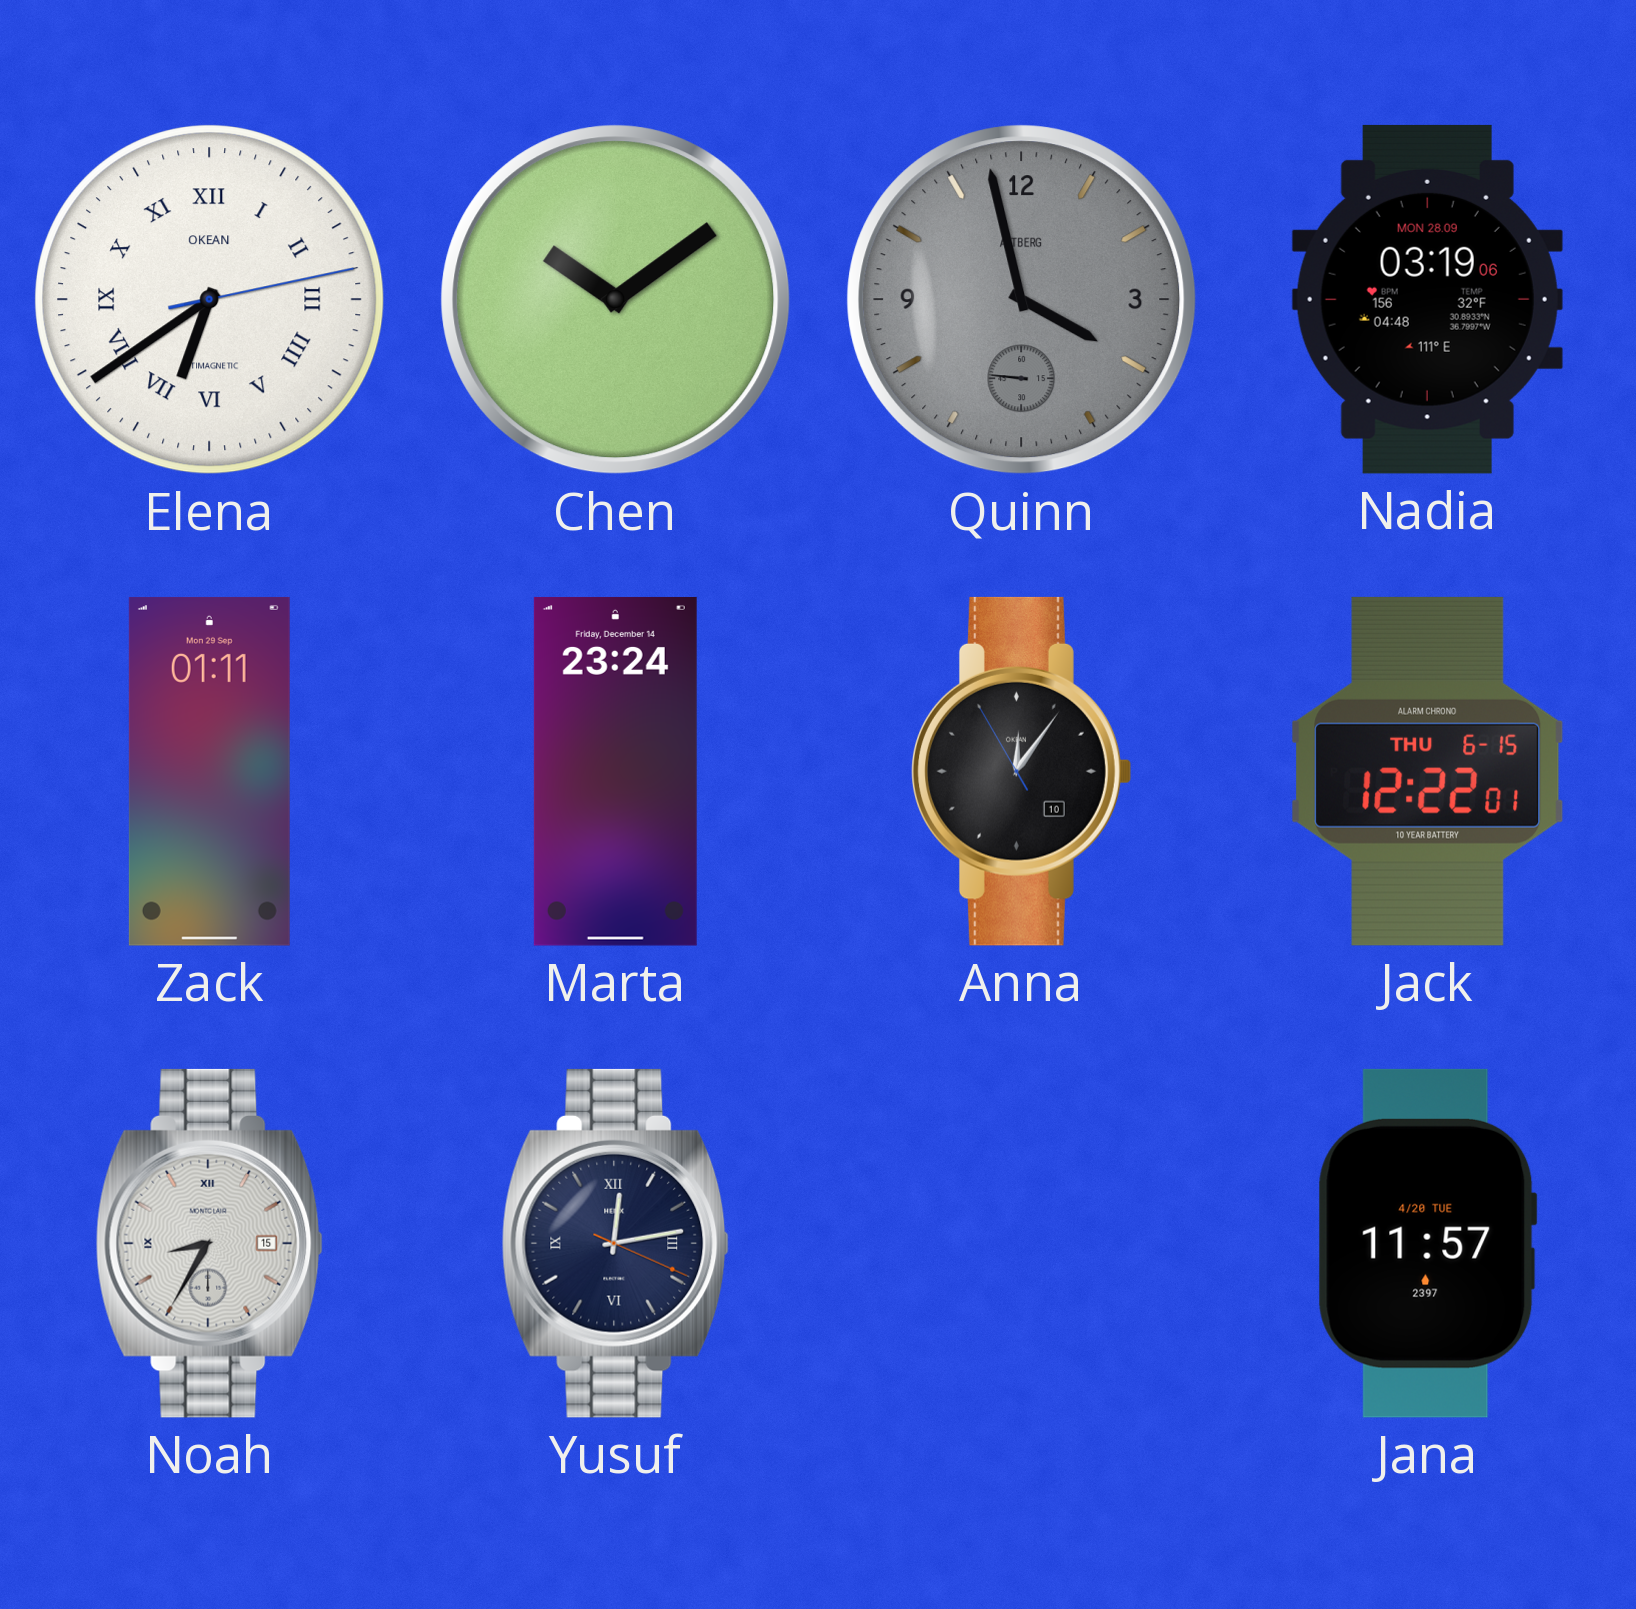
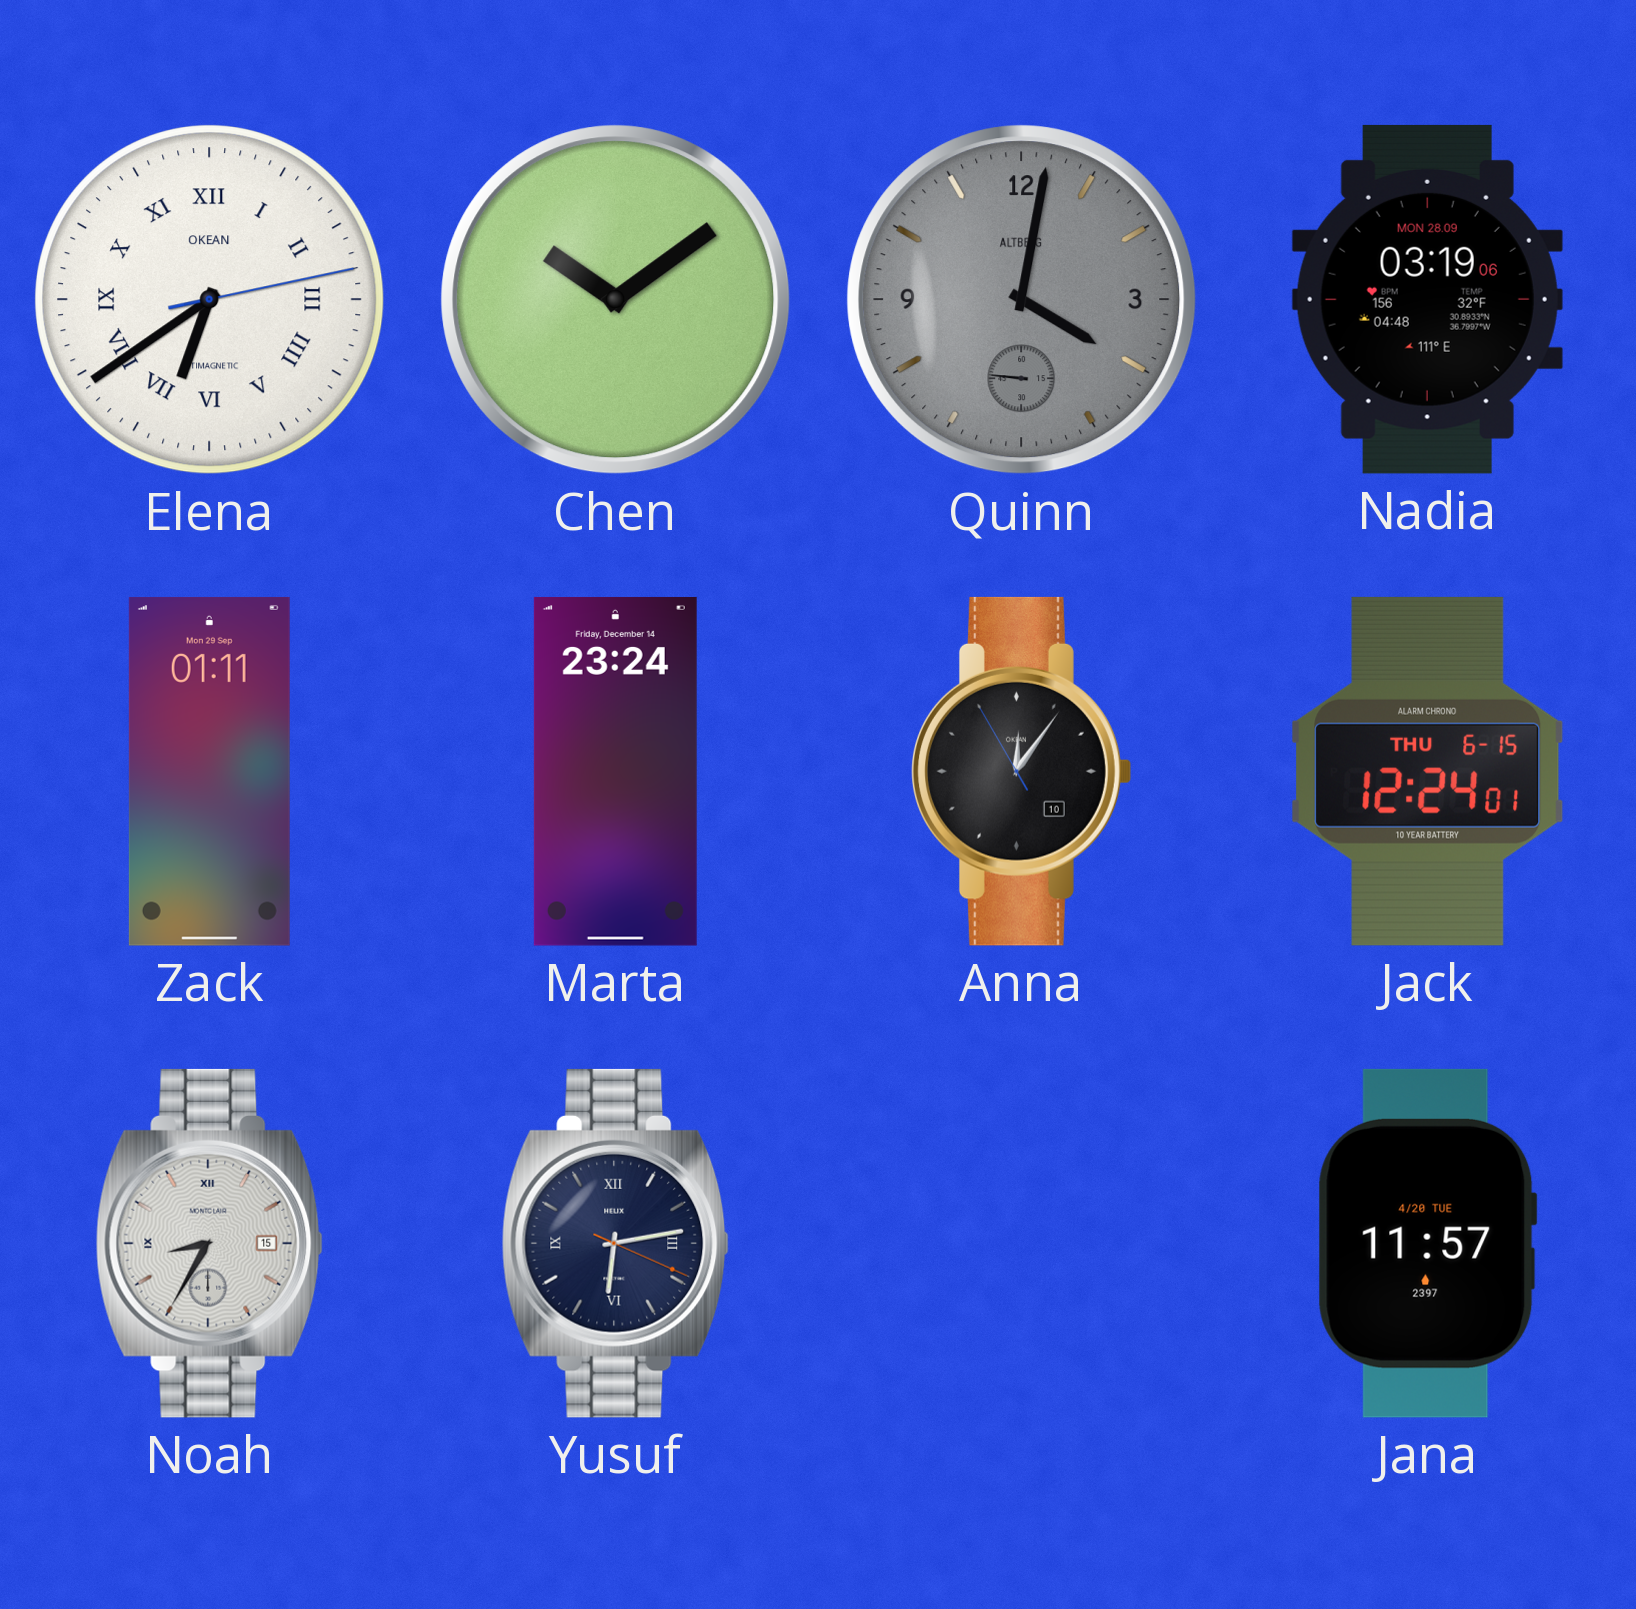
Quinn: 3:57 -> 4:01 (1022, 300)
Jack: 12:22 -> 12:24 (1428, 771)
Yusuf: 12:13 -> 6:13 (616, 1243)
